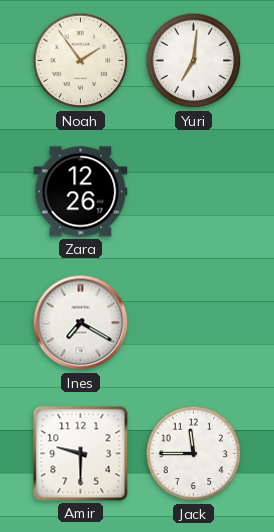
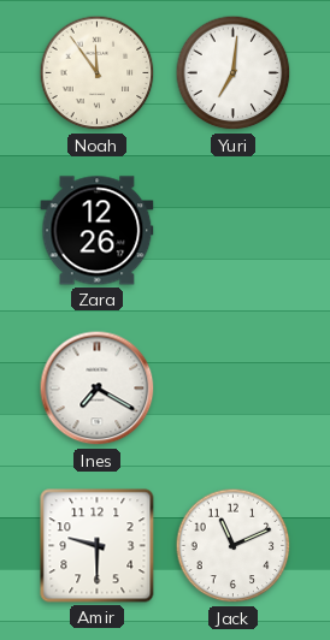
Noah: 1:54 -> 11:54 (98, 73)
Jack: 11:45 -> 11:11 (234, 546)
